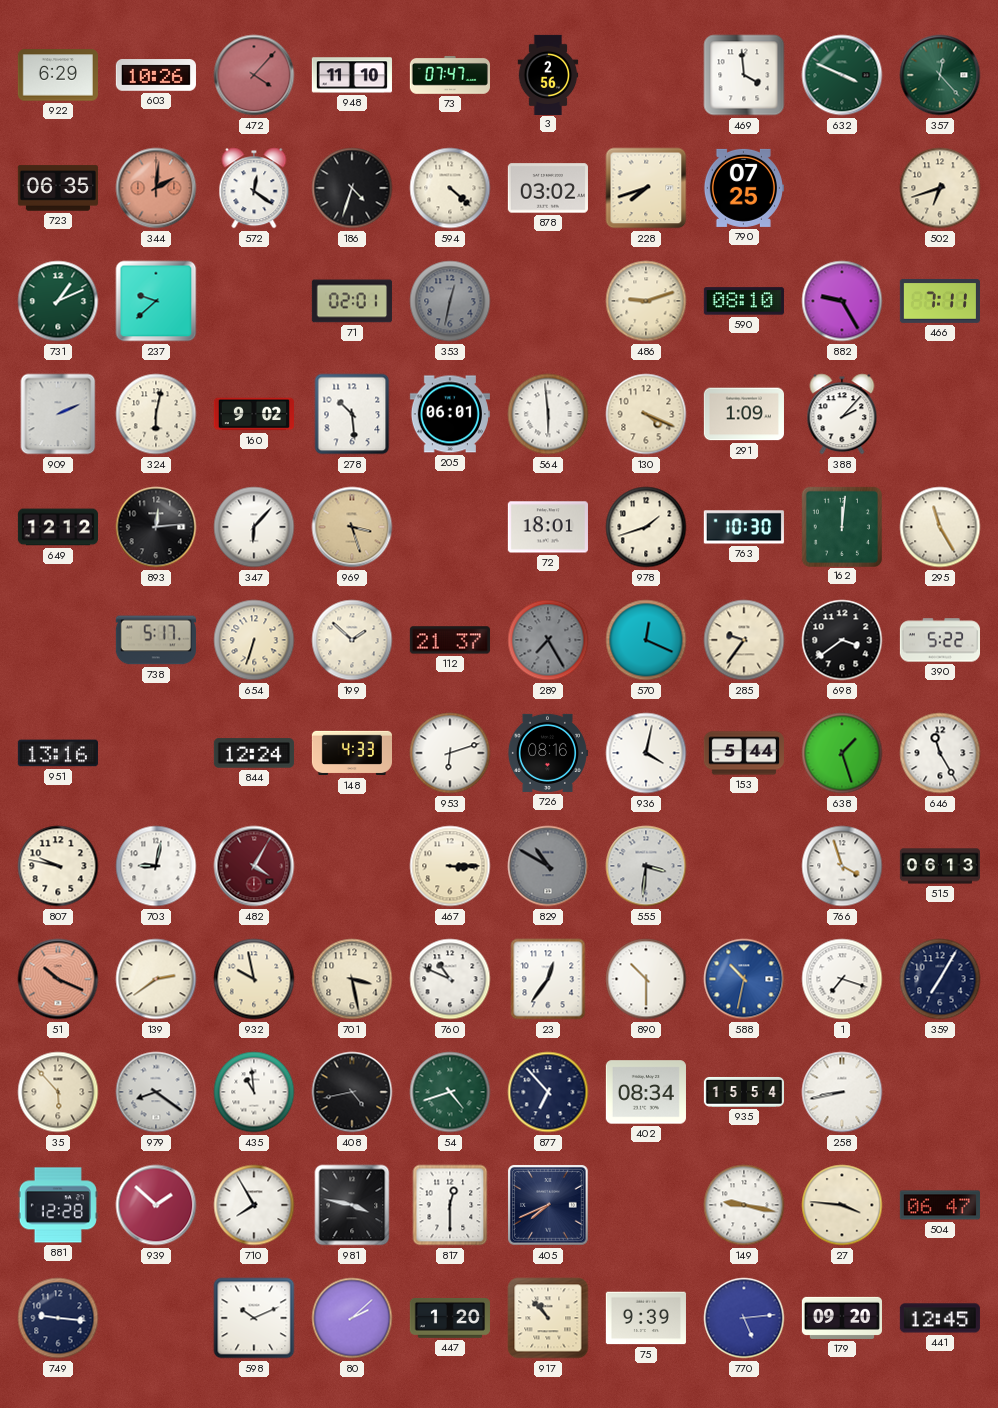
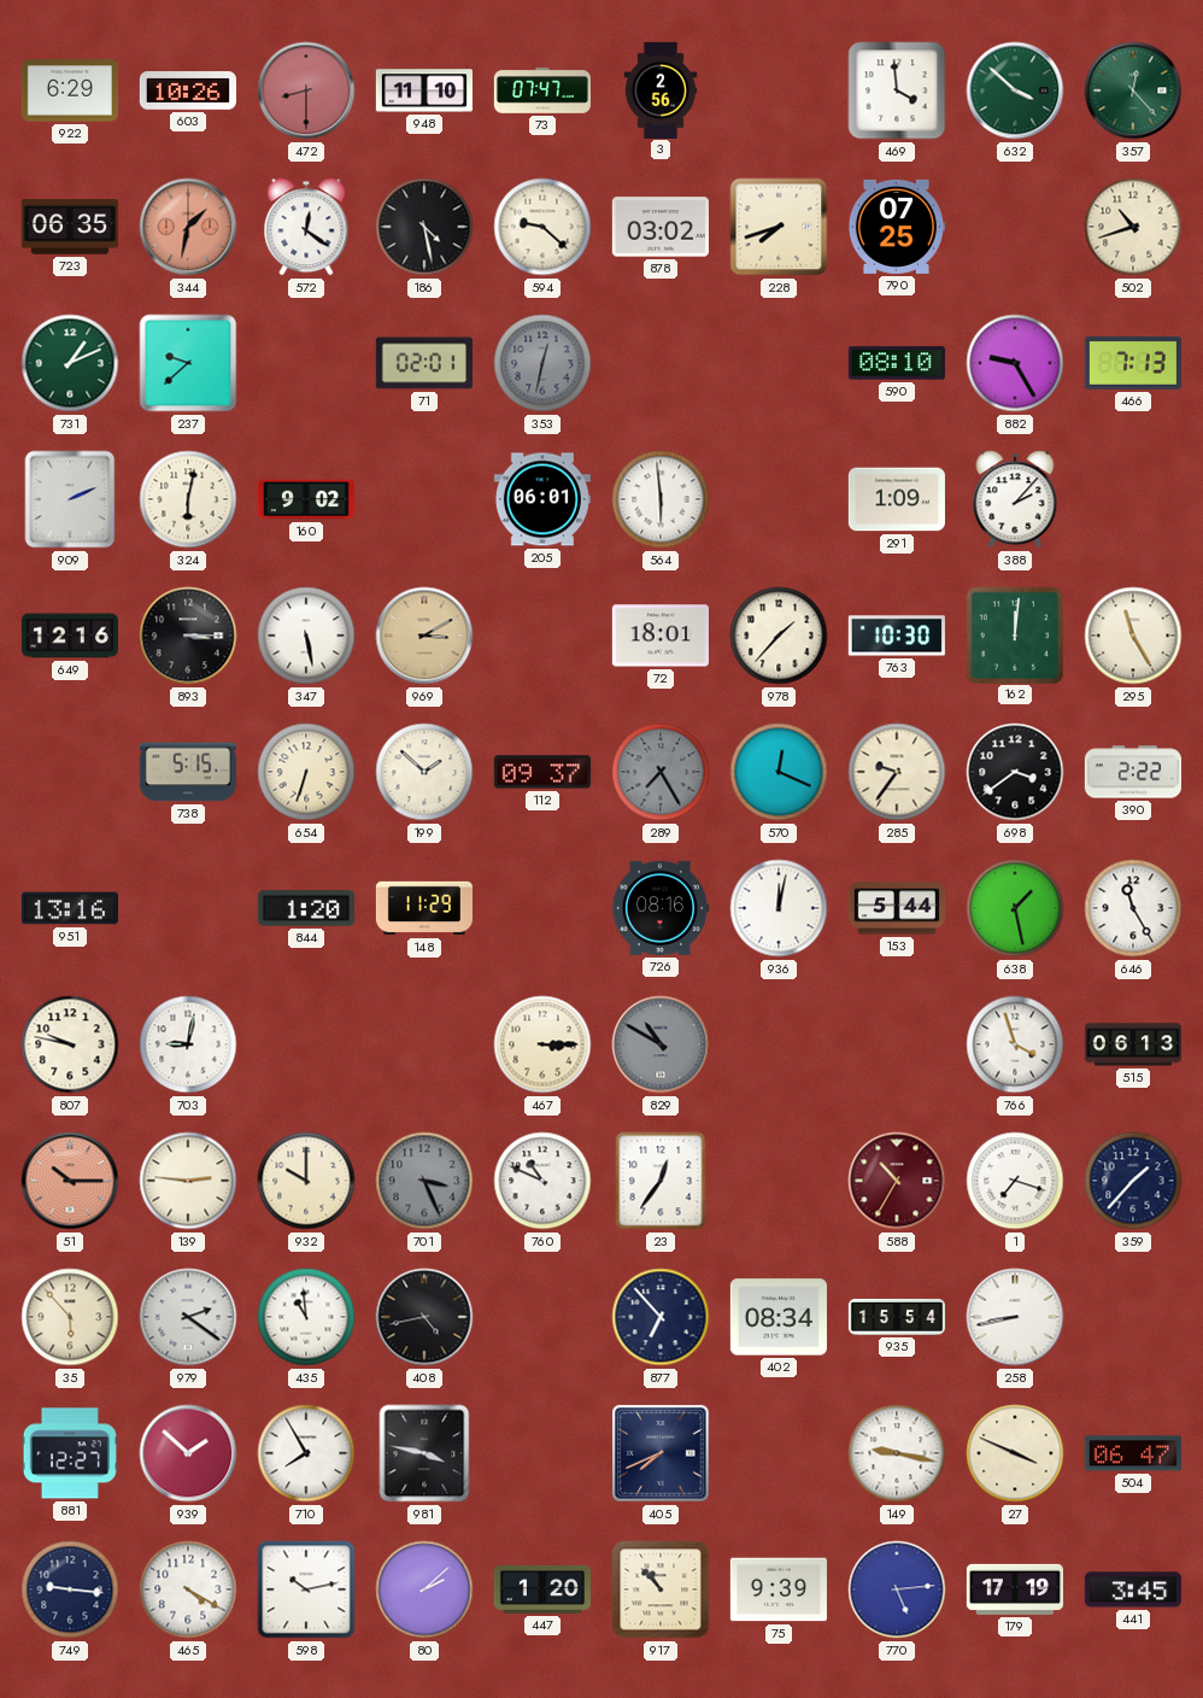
472: 4:07 -> 8:30 (306, 90)
632: 3:49 -> 3:52 (1015, 90)
344: 2:01 -> 1:32 (188, 227)
186: 4:33 -> 4:28 (424, 227)
594: 4:22 -> 9:22 (542, 227)
502: 6:42 -> 10:42 (1133, 227)
486: 9:12 -> none (646, 301)
466: 7:11 -> 7:13 (1133, 363)
278: 10:29 -> none (352, 414)
130: 4:19 -> none (646, 414)
649: 12:12 -> 12:16 (69, 636)
893: 12:14 -> 3:15 (188, 636)
347: 6:07 -> 5:28 (306, 636)
969: 3:27 -> 3:10 (424, 636)
978: 1:42 -> 1:37 (779, 636)
738: 5:17 -> 5:15 (188, 772)
112: 21:37 -> 09:37 (542, 772)
390: 5:22 -> 2:22 (1132, 772)
844: 12:24 -> 1:20 (306, 908)
148: 4:33 -> 11:29 (423, 908)
953: 6:12 -> none (450, 753)
936: 4:02 -> 12:02 (779, 908)
638: 1:27 -> 1:28 (1015, 908)
482: 4:05 -> none (254, 866)
555: 3:31 -> none (646, 866)
51: 10:19 -> 10:15 (70, 1181)
139: 2:39 -> 2:46 (188, 1181)
932: 9:58 -> 10:00 (306, 1181)
701: 3:28 -> 3:26 (424, 1181)
701 dial: cream -> grey (424, 1181)
890: 10:30 -> none (646, 979)
588: 10:32 -> 10:35 (897, 1181)
588 dial: blue -> burgundy (897, 1181)
359: 7:05 -> 1:37 (1133, 1181)
979: 8:21 -> 2:21 (188, 1317)
54: 4:42 -> none (450, 1092)
881: 12:28 -> 12:27 (70, 1453)
817: 12:30 -> none (450, 1205)
27: 3:46 -> 3:49 (1015, 1453)
465: none -> 4:20 (188, 1589)
598: 10:11 -> 10:13 (306, 1589)
179: 09:20 -> 17:19 (1014, 1589)
441: 12:45 -> 3:45 (1133, 1589)
